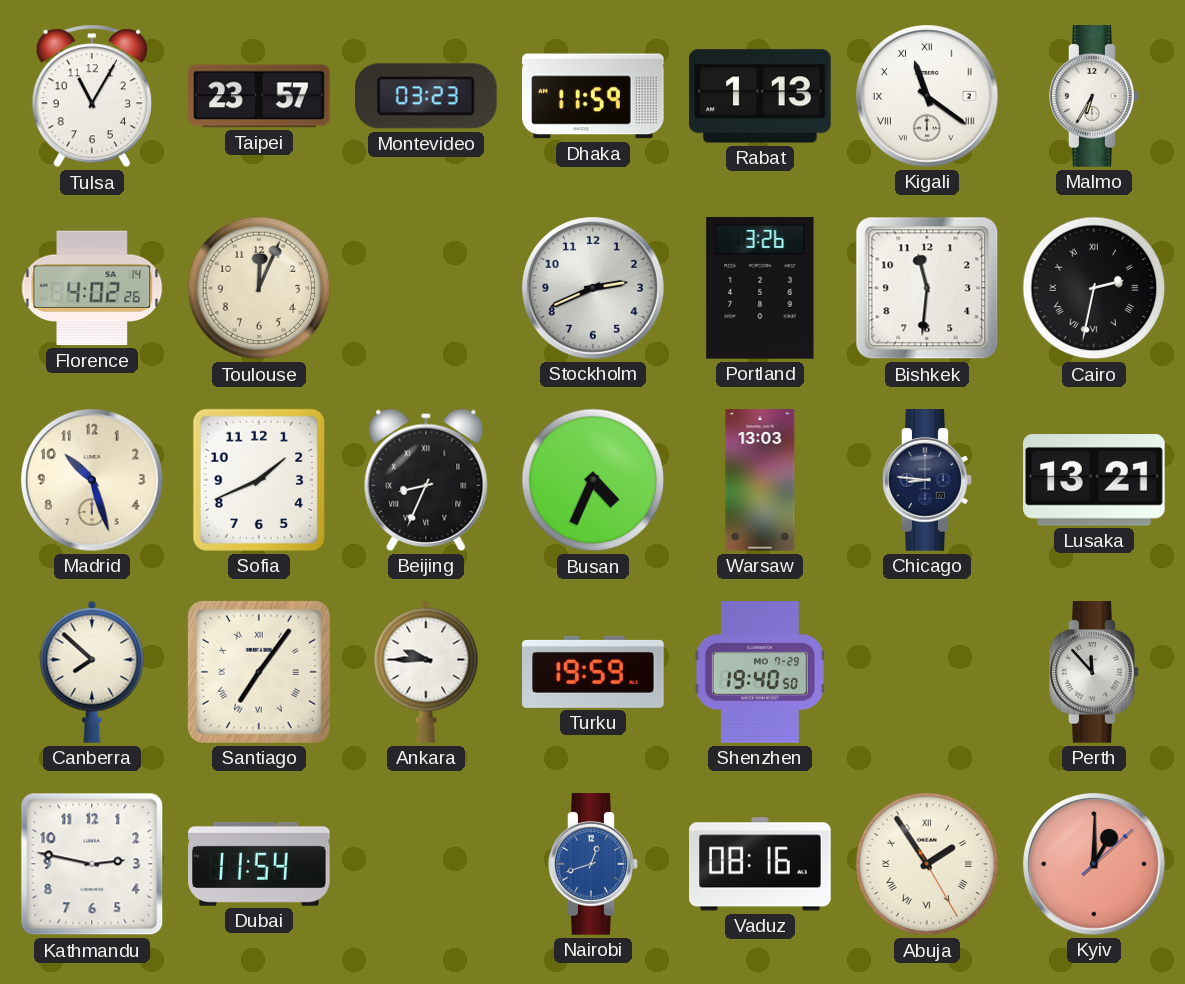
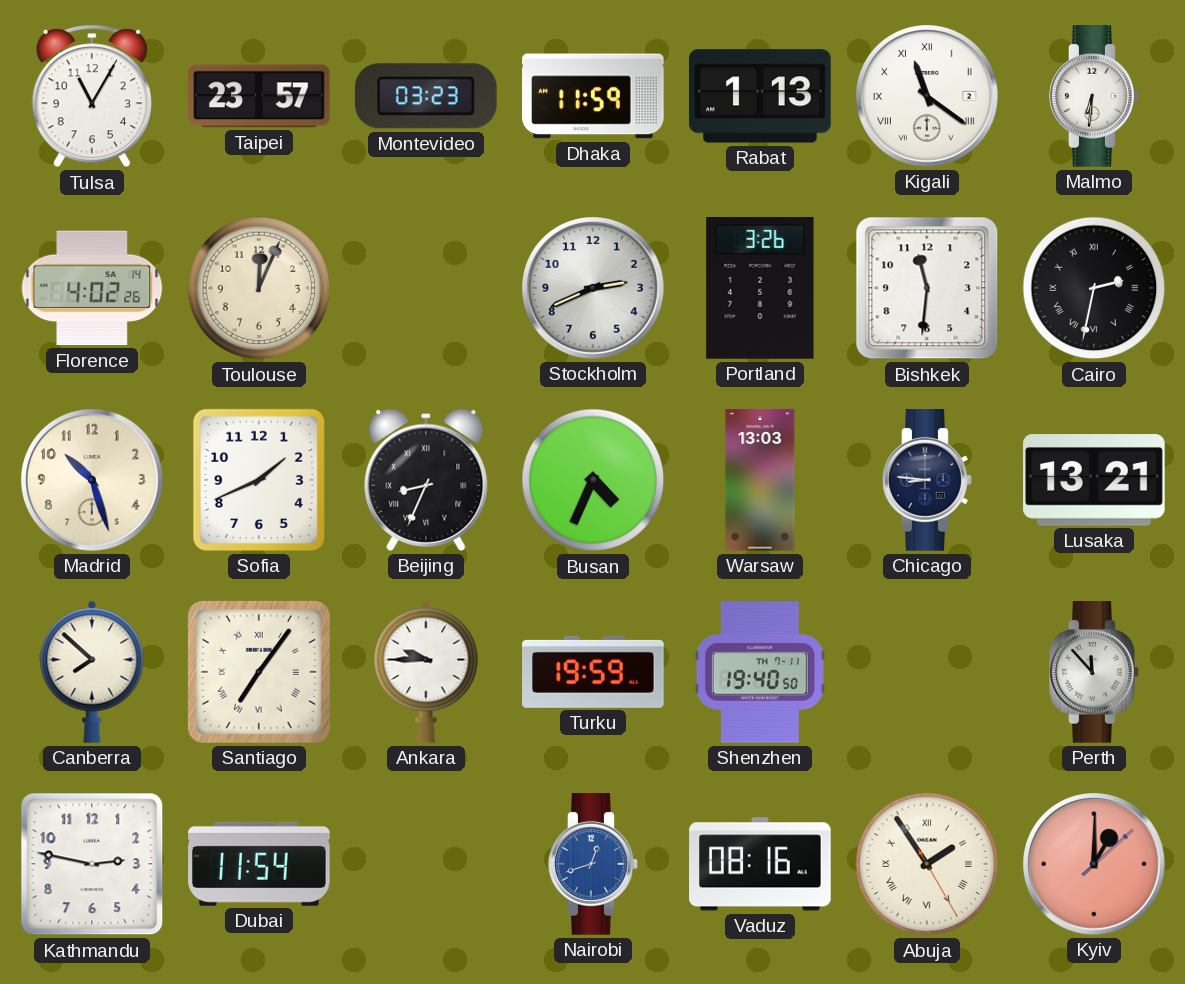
Malmo: 6:35 -> 6:31 (1094, 96)
Shenzhen date: MO 7-29 -> TH 7-11 (760, 672)
